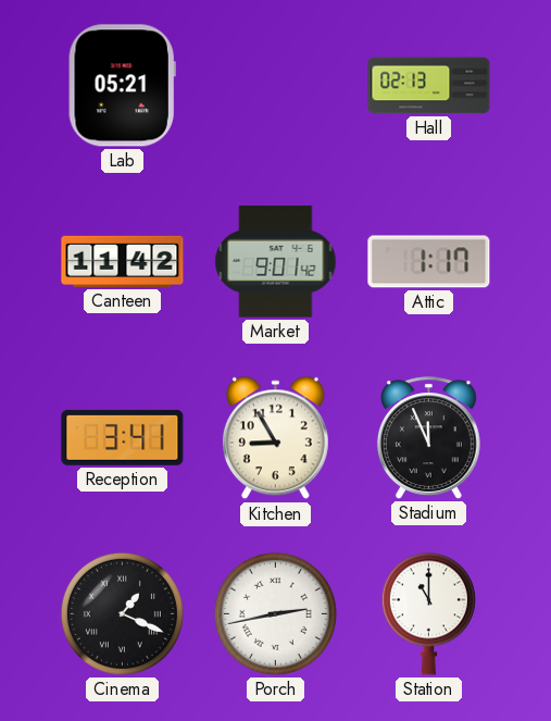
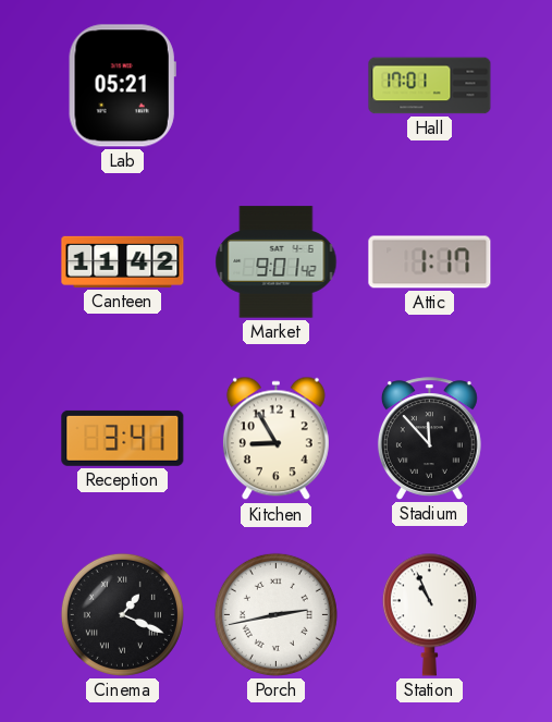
Hall: 02:13 -> 17:01 (430, 86)
Stadium: 11:56 -> 11:53 (429, 439)
Station: 11:00 -> 10:56 (429, 614)
